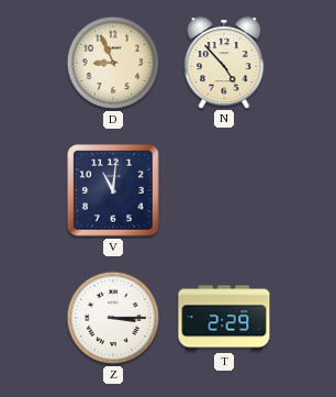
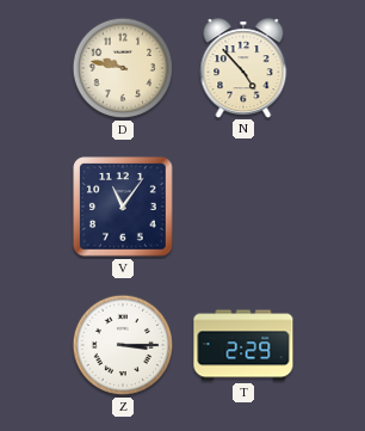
D: 8:56 -> 9:47 (123, 68)
V: 11:01 -> 11:06 (123, 207)
